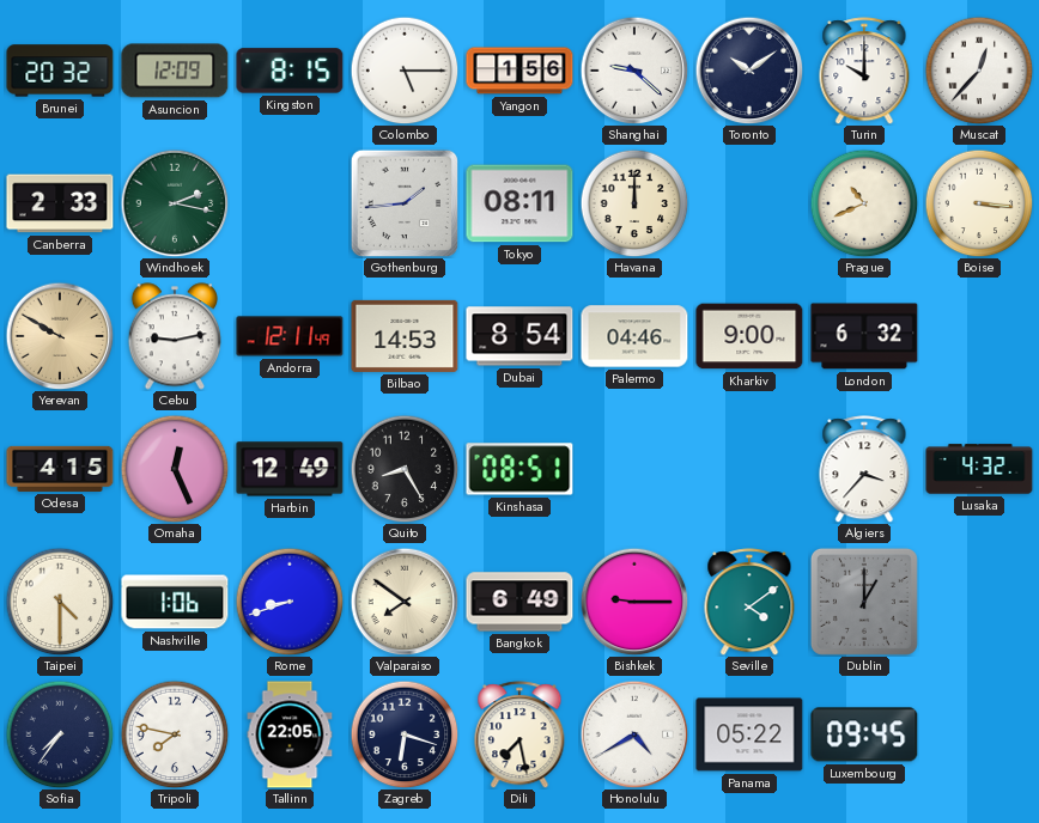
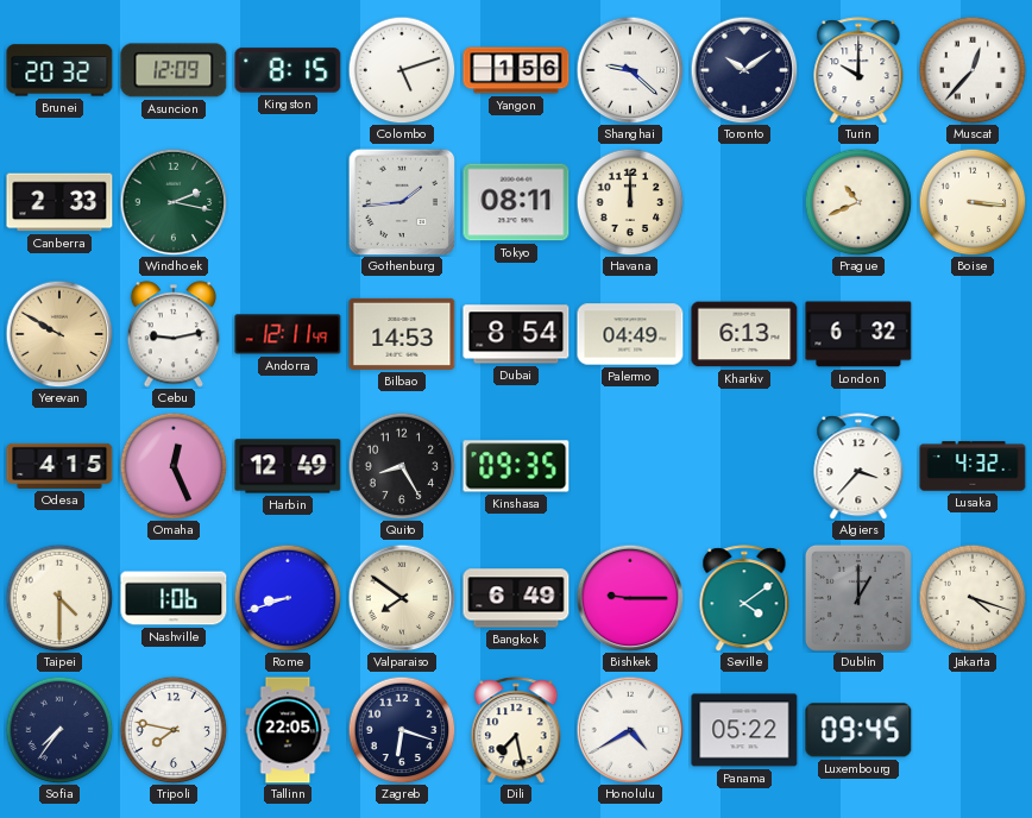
Colombo: 5:15 -> 5:12 (402, 70)
Palermo: 04:46 -> 04:49 (630, 334)
Kharkiv: 9:00 -> 6:13 (744, 334)
Kinshasa: 08:51 -> 09:35 (516, 466)
Jakarta: none -> 4:18 (973, 598)
